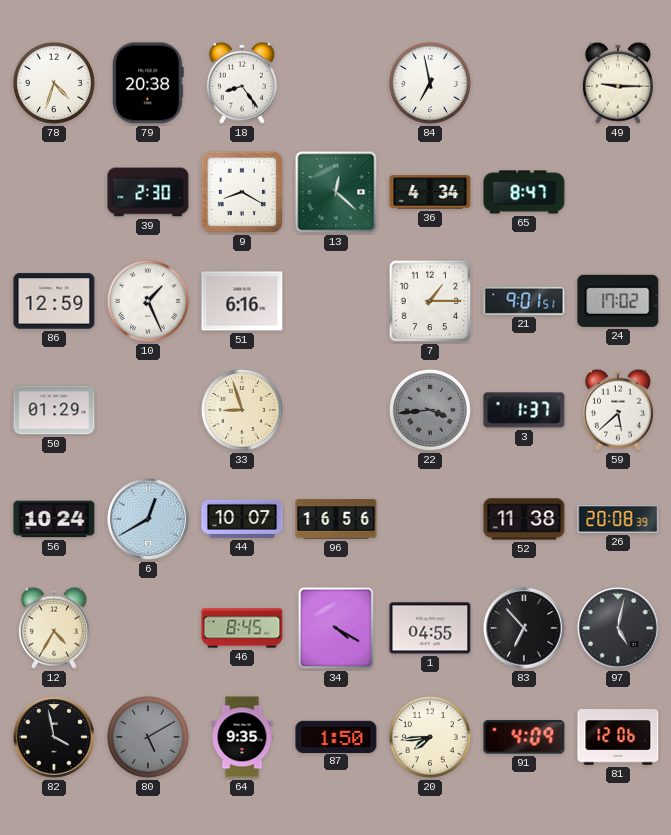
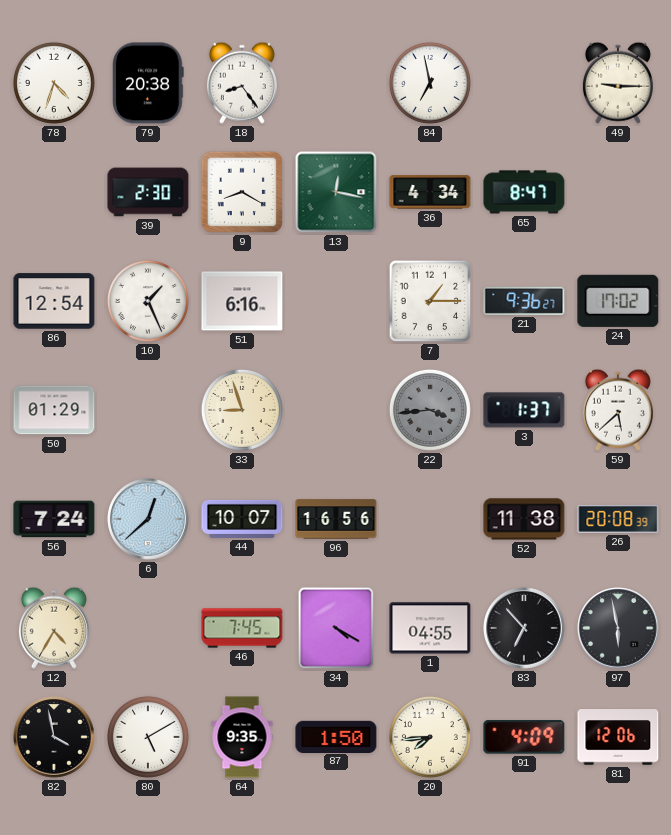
13: 12:22 -> 12:17 (336, 192)
86: 12:59 -> 12:54 (54, 301)
21: 9:01 -> 9:36 (524, 301)
56: 10:24 -> 7:24 (54, 519)
6: 12:40 -> 12:38 (148, 519)
46: 8:45 -> 7:45 (242, 628)
97: 5:02 -> 5:58 (618, 628)
80 dial: grey -> white (148, 737)
